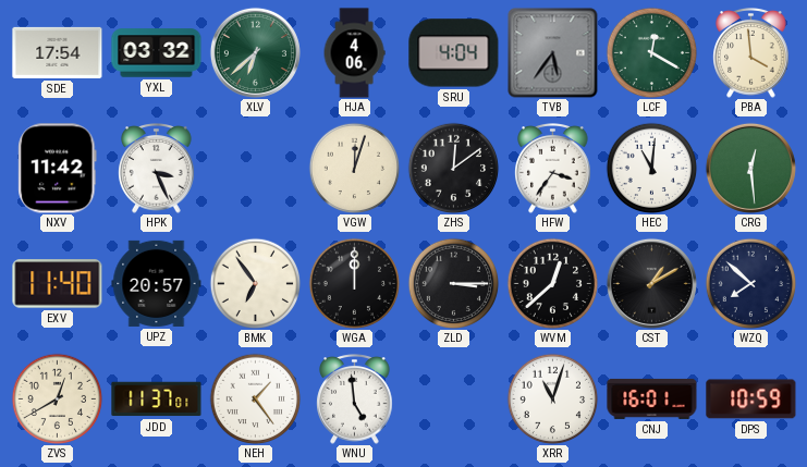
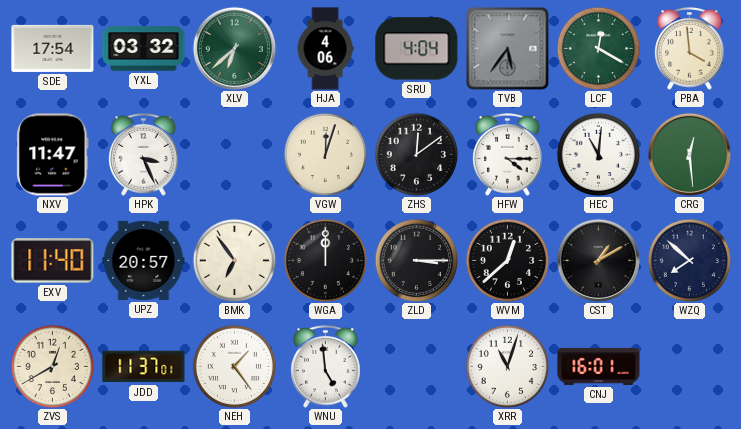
NXV: 11:42 -> 11:47 (53, 155)
HFW: 3:36 -> 4:15 (508, 155)
DPS: 10:59 -> none (751, 400)
